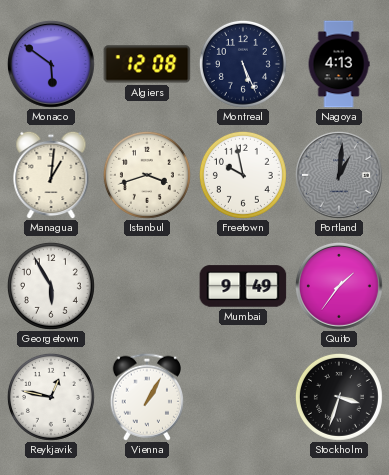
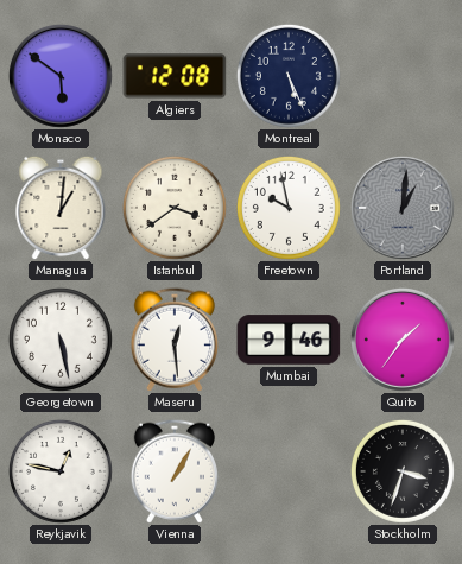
Nagoya: 4:13 -> none (339, 64)
Istanbul: 3:42 -> 3:39 (175, 208)
Georgetown: 5:55 -> 5:28 (61, 340)
Maseru: none -> 12:29 (175, 340)
Mumbai: 9:49 -> 9:46 (289, 340)
